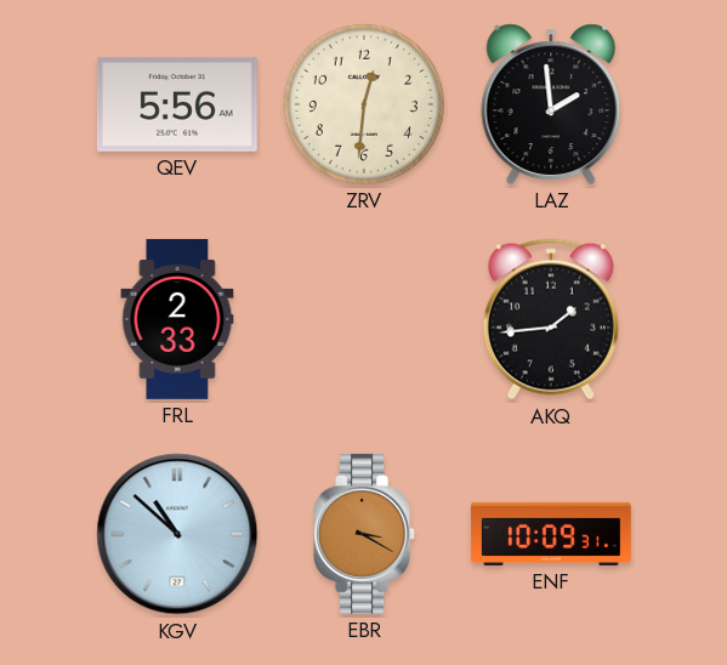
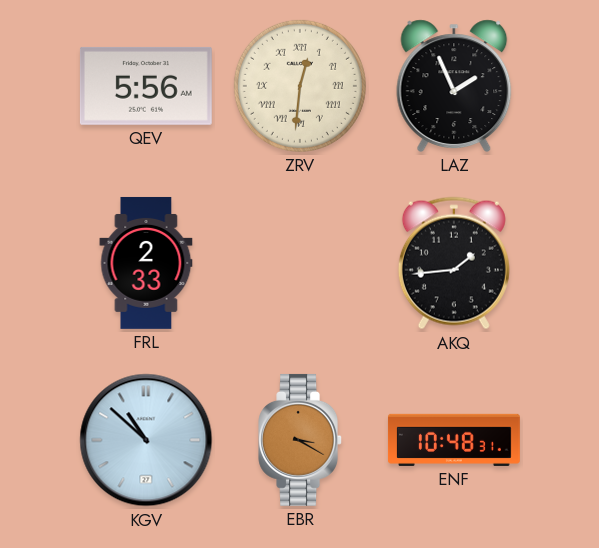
ZRV numerals: Arabic -> Roman (300, 86)
LAZ: 1:59 -> 1:56 (454, 86)
ENF: 10:09 -> 10:48 (454, 440)
